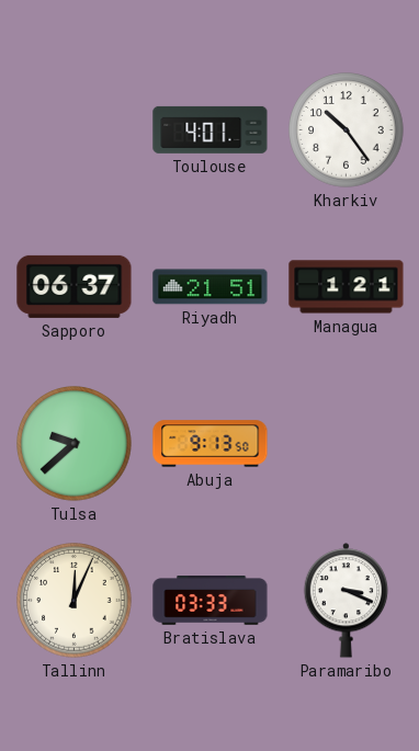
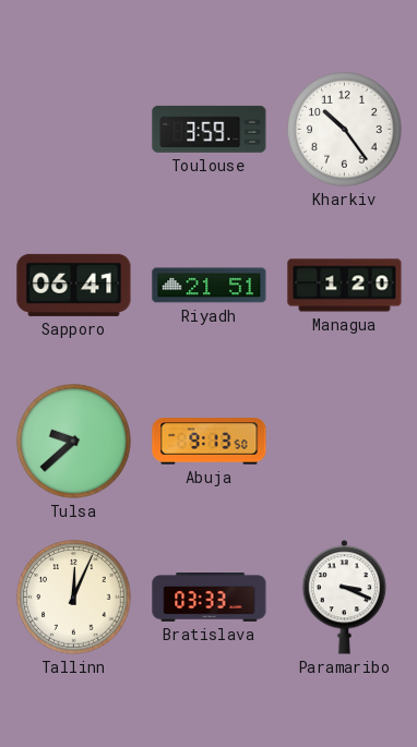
Toulouse: 4:01 -> 3:59 (210, 129)
Sapporo: 06:37 -> 06:41 (74, 285)
Managua: 1:21 -> 1:20 (345, 286)
